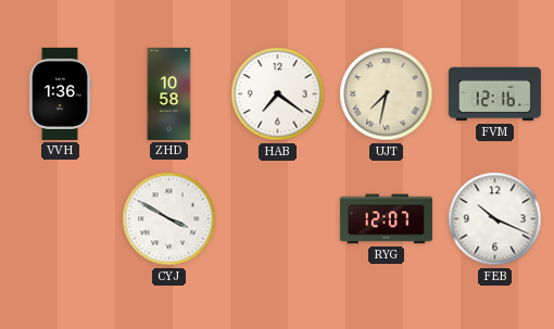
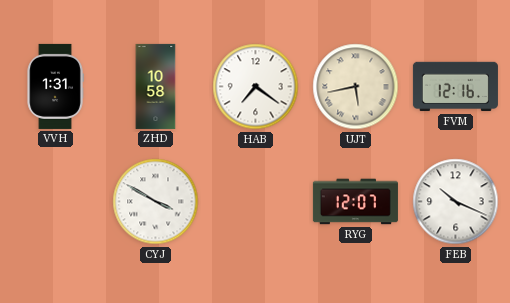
VVH: 1:36 -> 1:31 (55, 86)
UJT: 7:32 -> 5:43 (356, 87)
